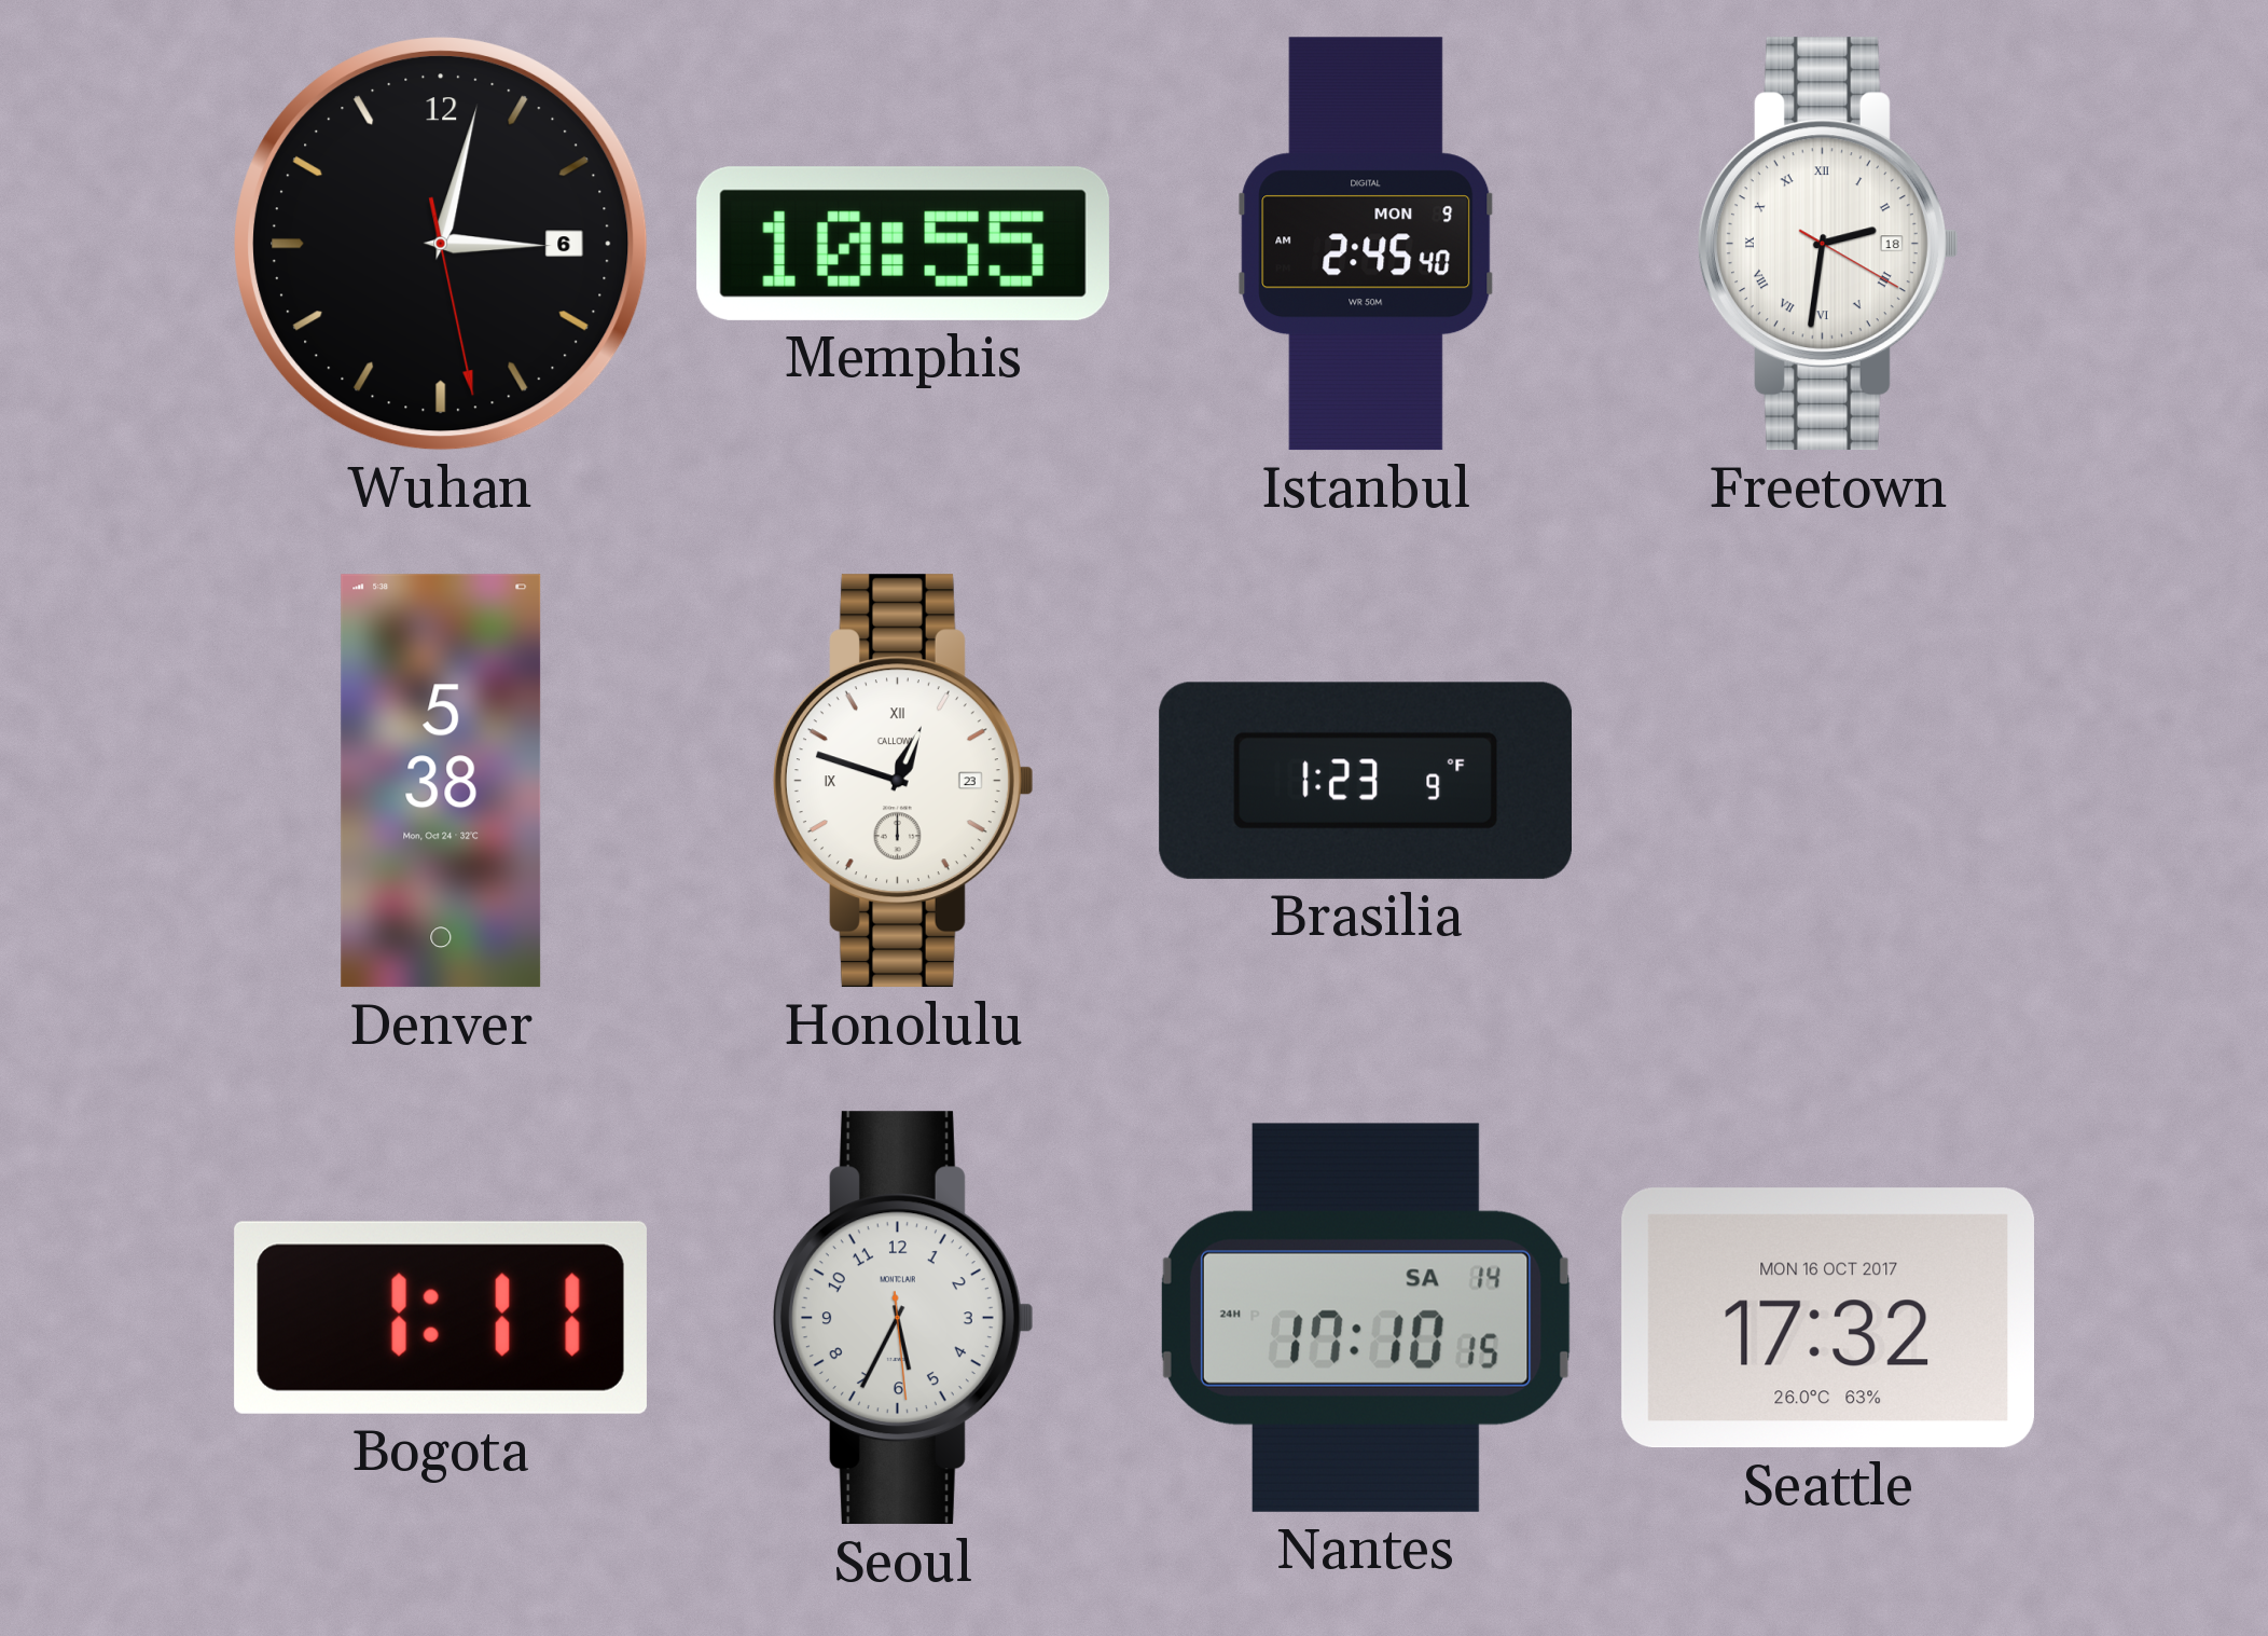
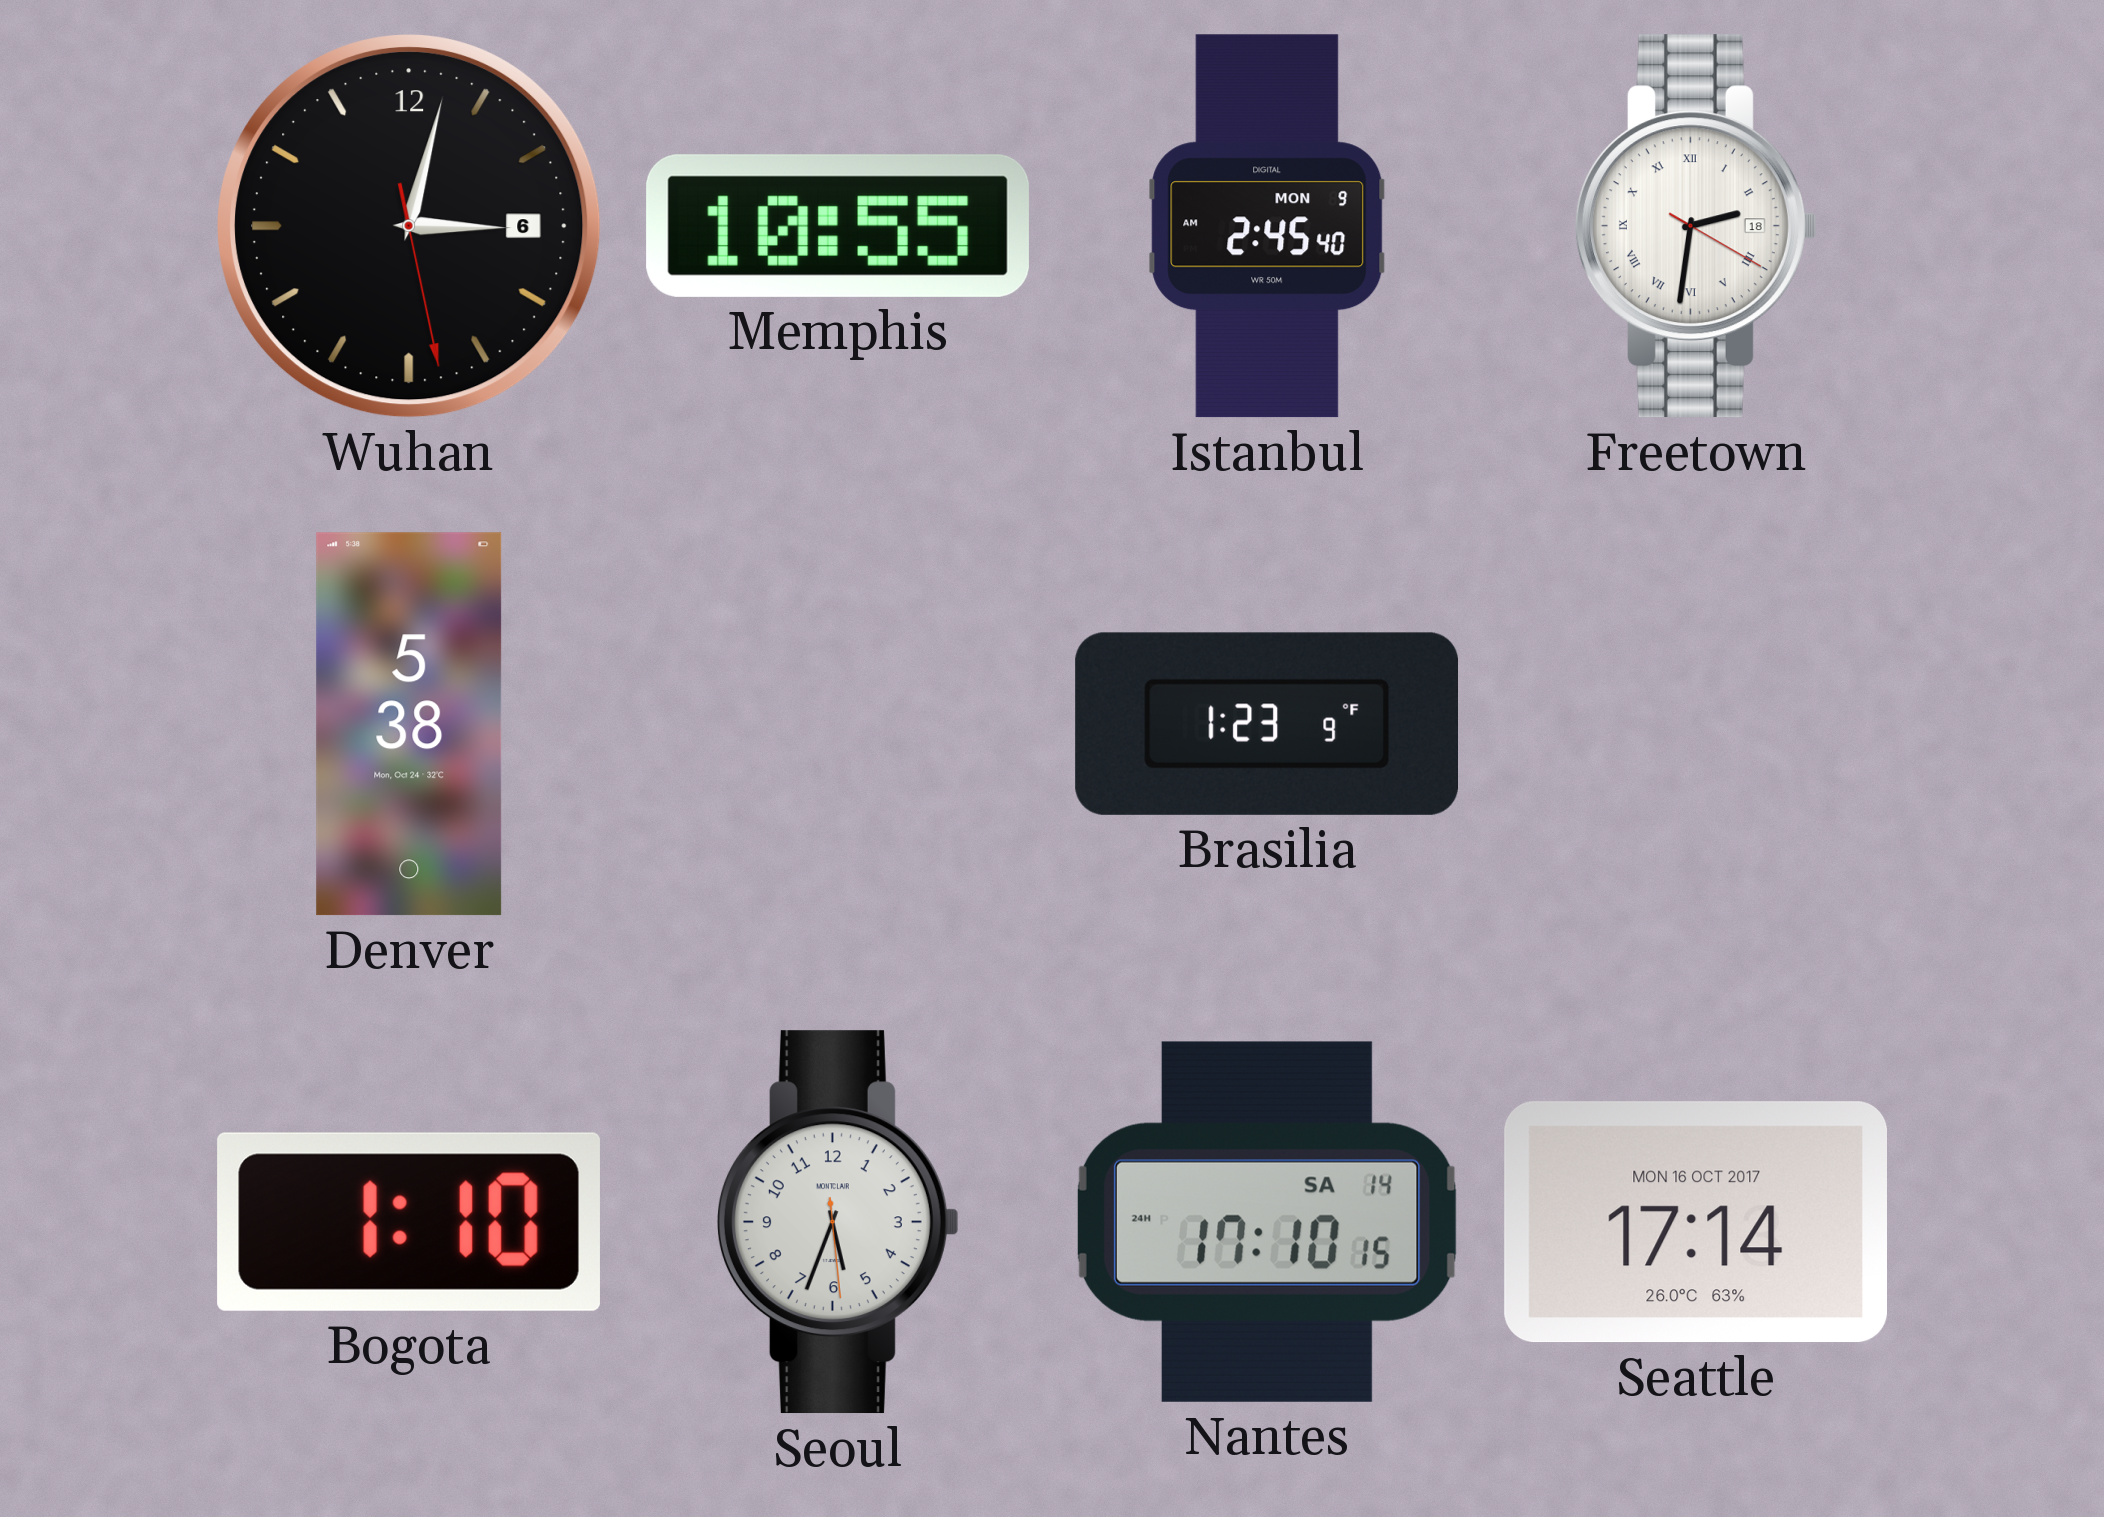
Honolulu: 12:48 -> none (903, 781)
Bogota: 1:11 -> 1:10 (409, 1222)
Seoul: 5:34 -> 5:33 (838, 1222)
Seattle: 17:32 -> 17:14 (1695, 1222)
